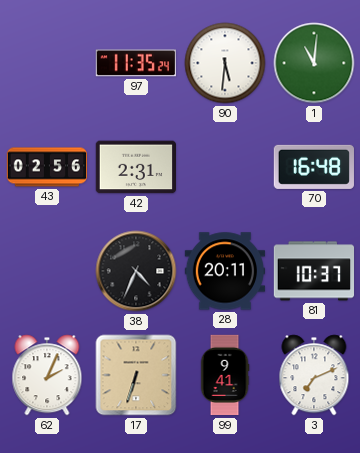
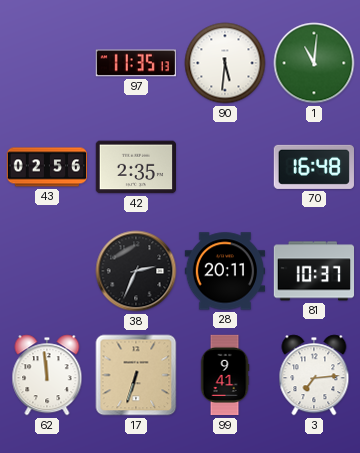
97: 11:35:24 -> 11:35:13 (136, 63)
42: 2:31 -> 2:35 (135, 167)
38: 4:34 -> 2:34 (136, 271)
62: 2:04 -> 11:59 (47, 375)
3: 7:11 -> 7:14 (314, 375)
